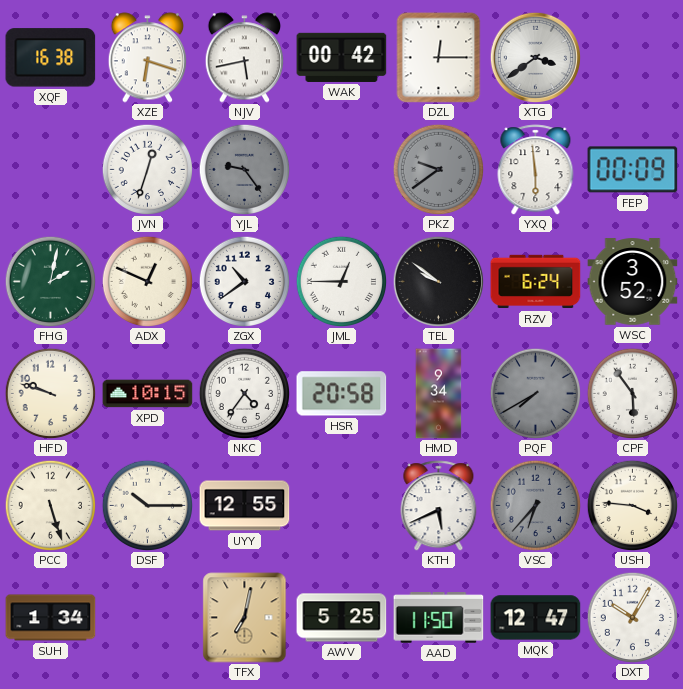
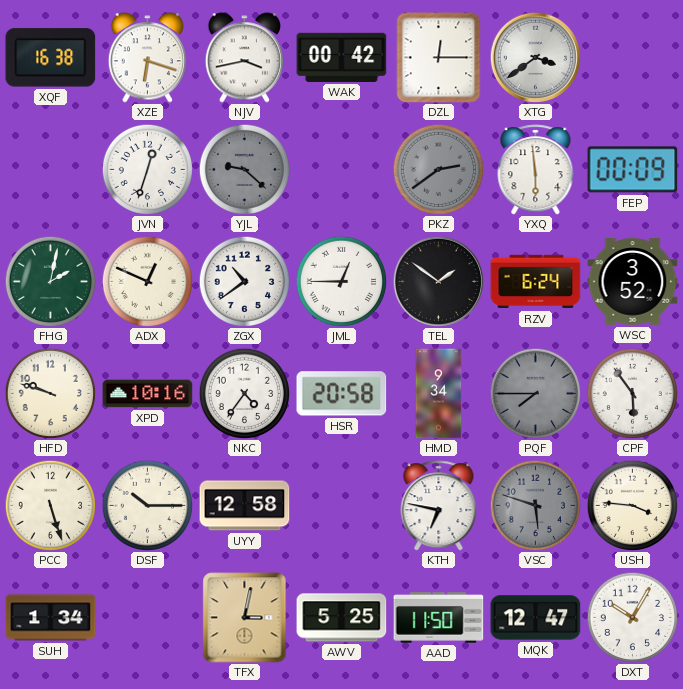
NJV: 5:43 -> 3:43 (244, 58)
YJL: 9:24 -> 9:22 (244, 169)
PKZ: 9:39 -> 2:39 (438, 169)
TEL: 9:51 -> 1:51 (438, 281)
XPD: 10:15 -> 10:16 (148, 394)
PQF: 7:40 -> 7:45 (535, 393)
UYY: 12:55 -> 12:58 (245, 506)
KTH: 5:41 -> 6:47 (439, 506)
VSC: 6:37 -> 5:48 (535, 505)
TFX: 7:02 -> 3:02 (245, 618)
